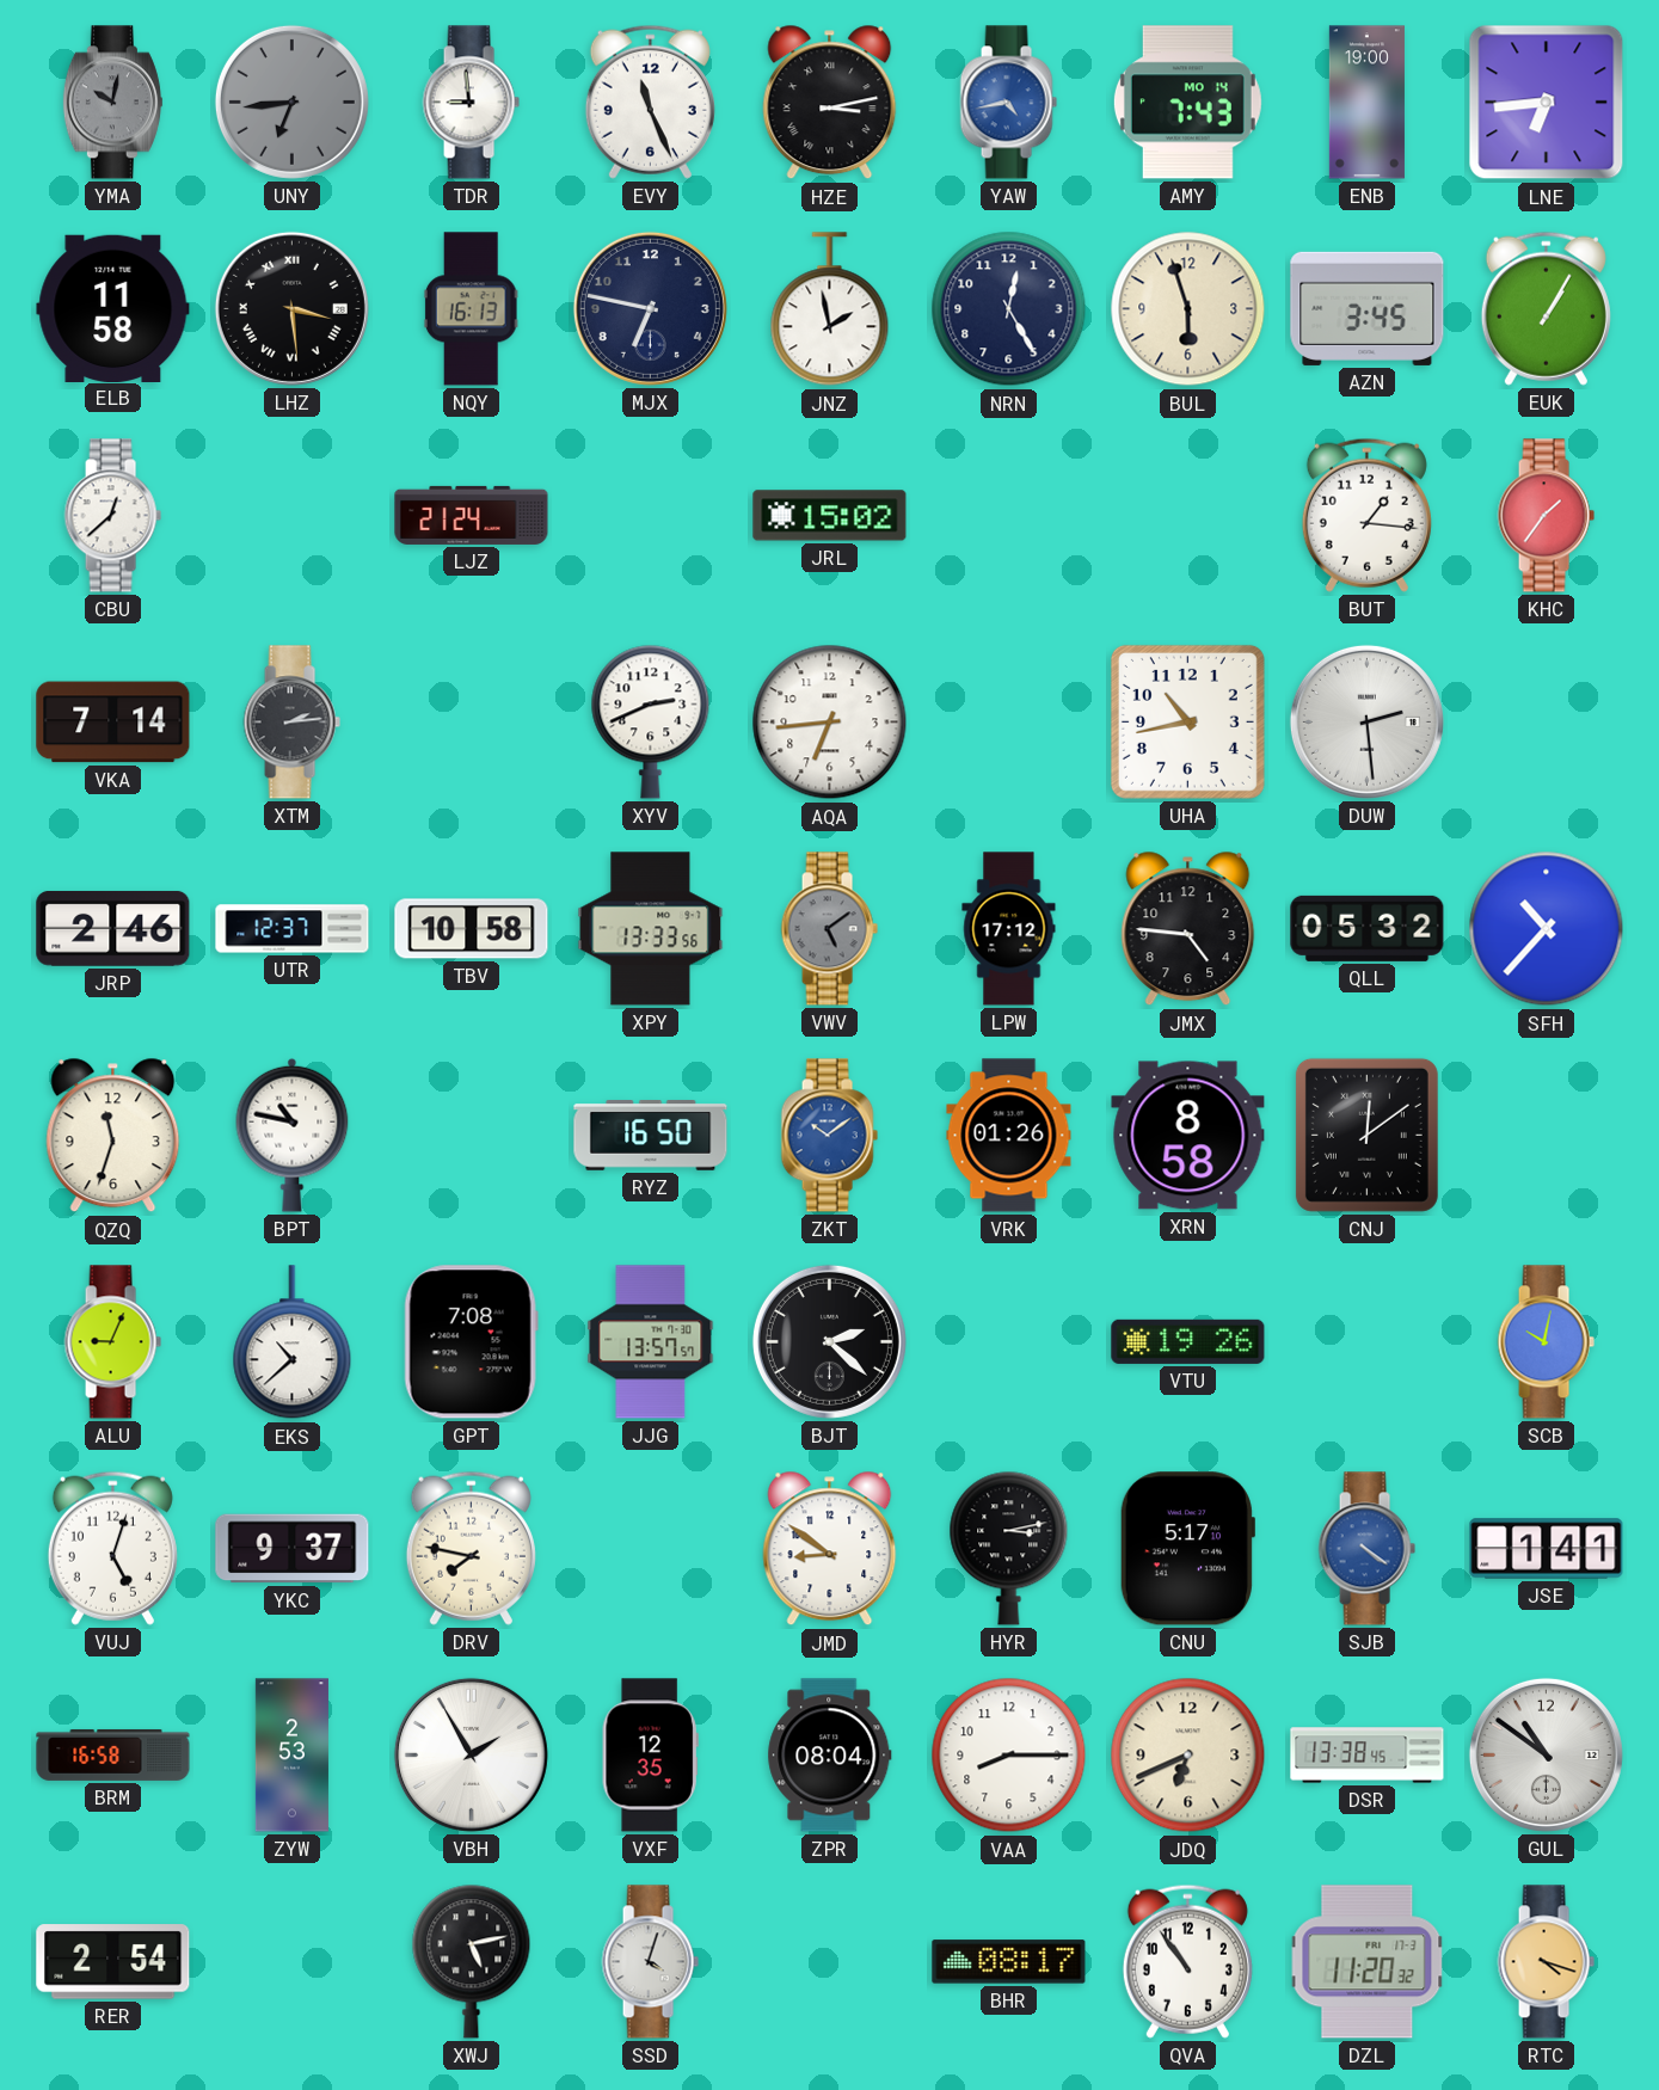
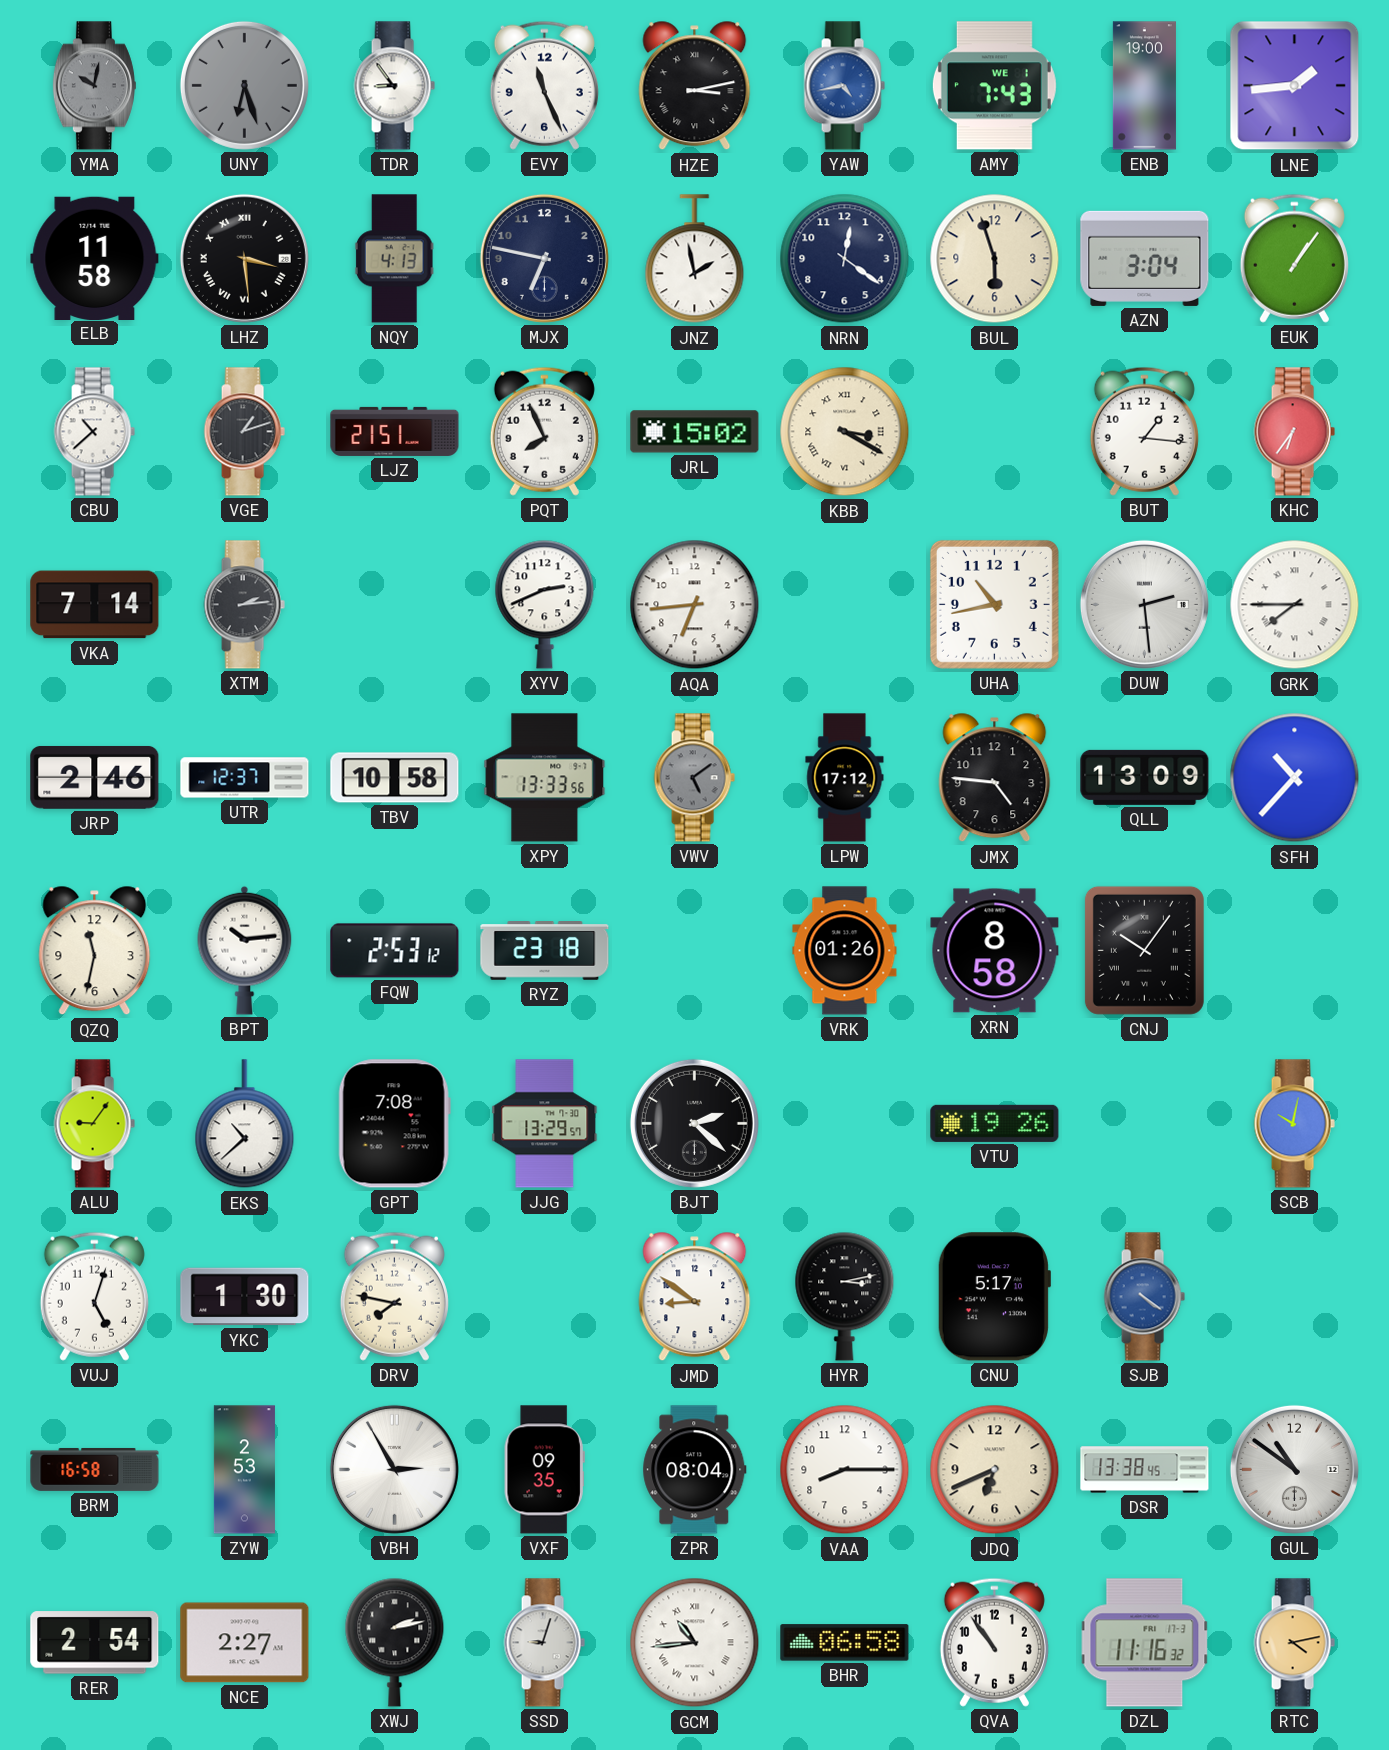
UNY: 6:44 -> 6:27 (244, 85)
TDR: 8:59 -> 8:54 (394, 86)
AMY date: MO 14 -> WE 1 (994, 86)
LNE: 6:44 -> 1:44 (1295, 86)
NQY: 16:13 -> 4:13 (394, 259)
NRN: 12:25 -> 12:21 (845, 259)
AZN: 3:45 -> 3:04 (1145, 258)
EUK: 1:05 -> 1:06 (1294, 258)
CBU: 12:38 -> 10:38 (94, 432)
VGE: none -> 1:12 (244, 432)
LJZ: 21:24 -> 21:51 (395, 431)
PQT: none -> 7:56 (544, 431)
KBB: none -> 3:20 (845, 432)
KHC: 1:36 -> 6:36 (1294, 432)
GRK: none -> 7:45 (1295, 605)
QLL: 05:32 -> 13:09 (1145, 777)
QZQ: 11:33 -> 11:32 (95, 951)
BPT: 10:47 -> 10:14 (245, 950)
FQW: none -> 2:53 (395, 951)
RYZ: 16:50 -> 23:18 (545, 951)
ZKT: 10:09 -> none (829, 1136)
CNJ: 12:09 -> 10:06 (1144, 950)
ALU: 9:04 -> 9:06 (94, 1124)
JJG: 13:57 -> 13:29 (545, 1124)
YKC: 9:37 -> 1:30 (245, 1297)
JSE: 1:41 -> none (1547, 1549)
VBH: 1:55 -> 2:55 (394, 1469)
VXF: 12:35 -> 09:35 (544, 1470)
NCE: none -> 2:27 (245, 1643)
XWJ: 5:13 -> 2:13 (395, 1642)
SSD: 4:03 -> 9:03 (544, 1643)
GCM: none -> 10:44 (695, 1643)
BHR: 08:17 -> 06:58 (845, 1643)
DZL: 11:20 -> 11:16 (1145, 1643)
RTC: 4:18 -> 4:13 (1294, 1643)
